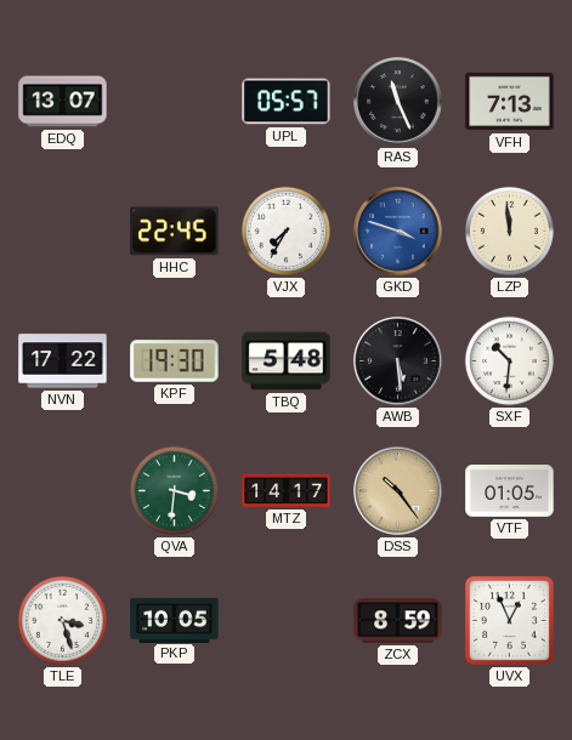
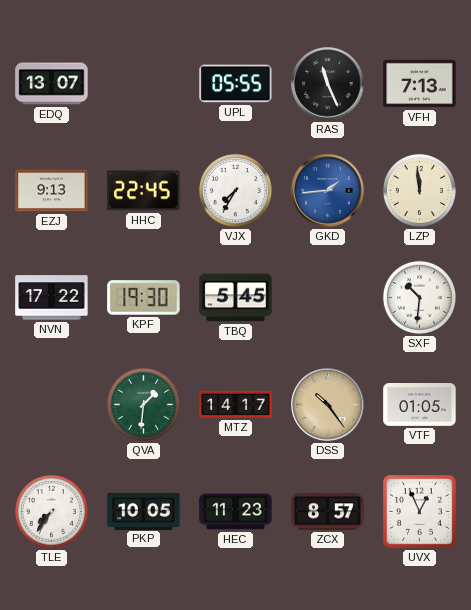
UPL: 05:57 -> 05:55 (236, 84)
EZJ: none -> 9:13 (52, 191)
GKD: 3:48 -> 1:44 (328, 191)
TBQ: 5:48 -> 5:45 (236, 298)
AWB: 5:29 -> none (398, 362)
QVA: 3:31 -> 1:31 (143, 404)
TLE: 3:27 -> 7:36 (51, 511)
HEC: none -> 11:23 (236, 512)
ZCX: 8:59 -> 8:57 (328, 512)
